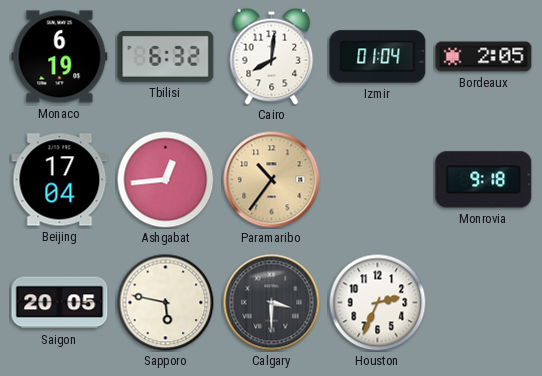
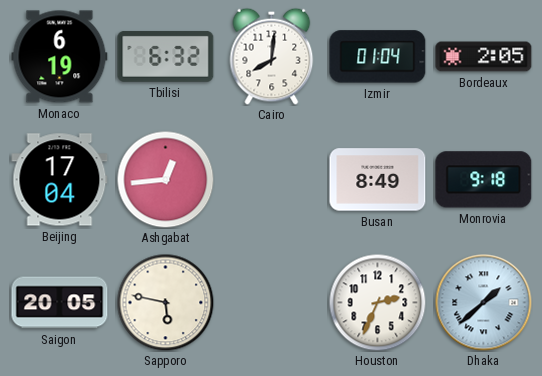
Paramaribo: 10:36 -> none (272, 180)
Busan: none -> 8:49 (378, 180)
Calgary: 3:30 -> none (272, 303)
Dhaka: none -> 1:38 (484, 303)
